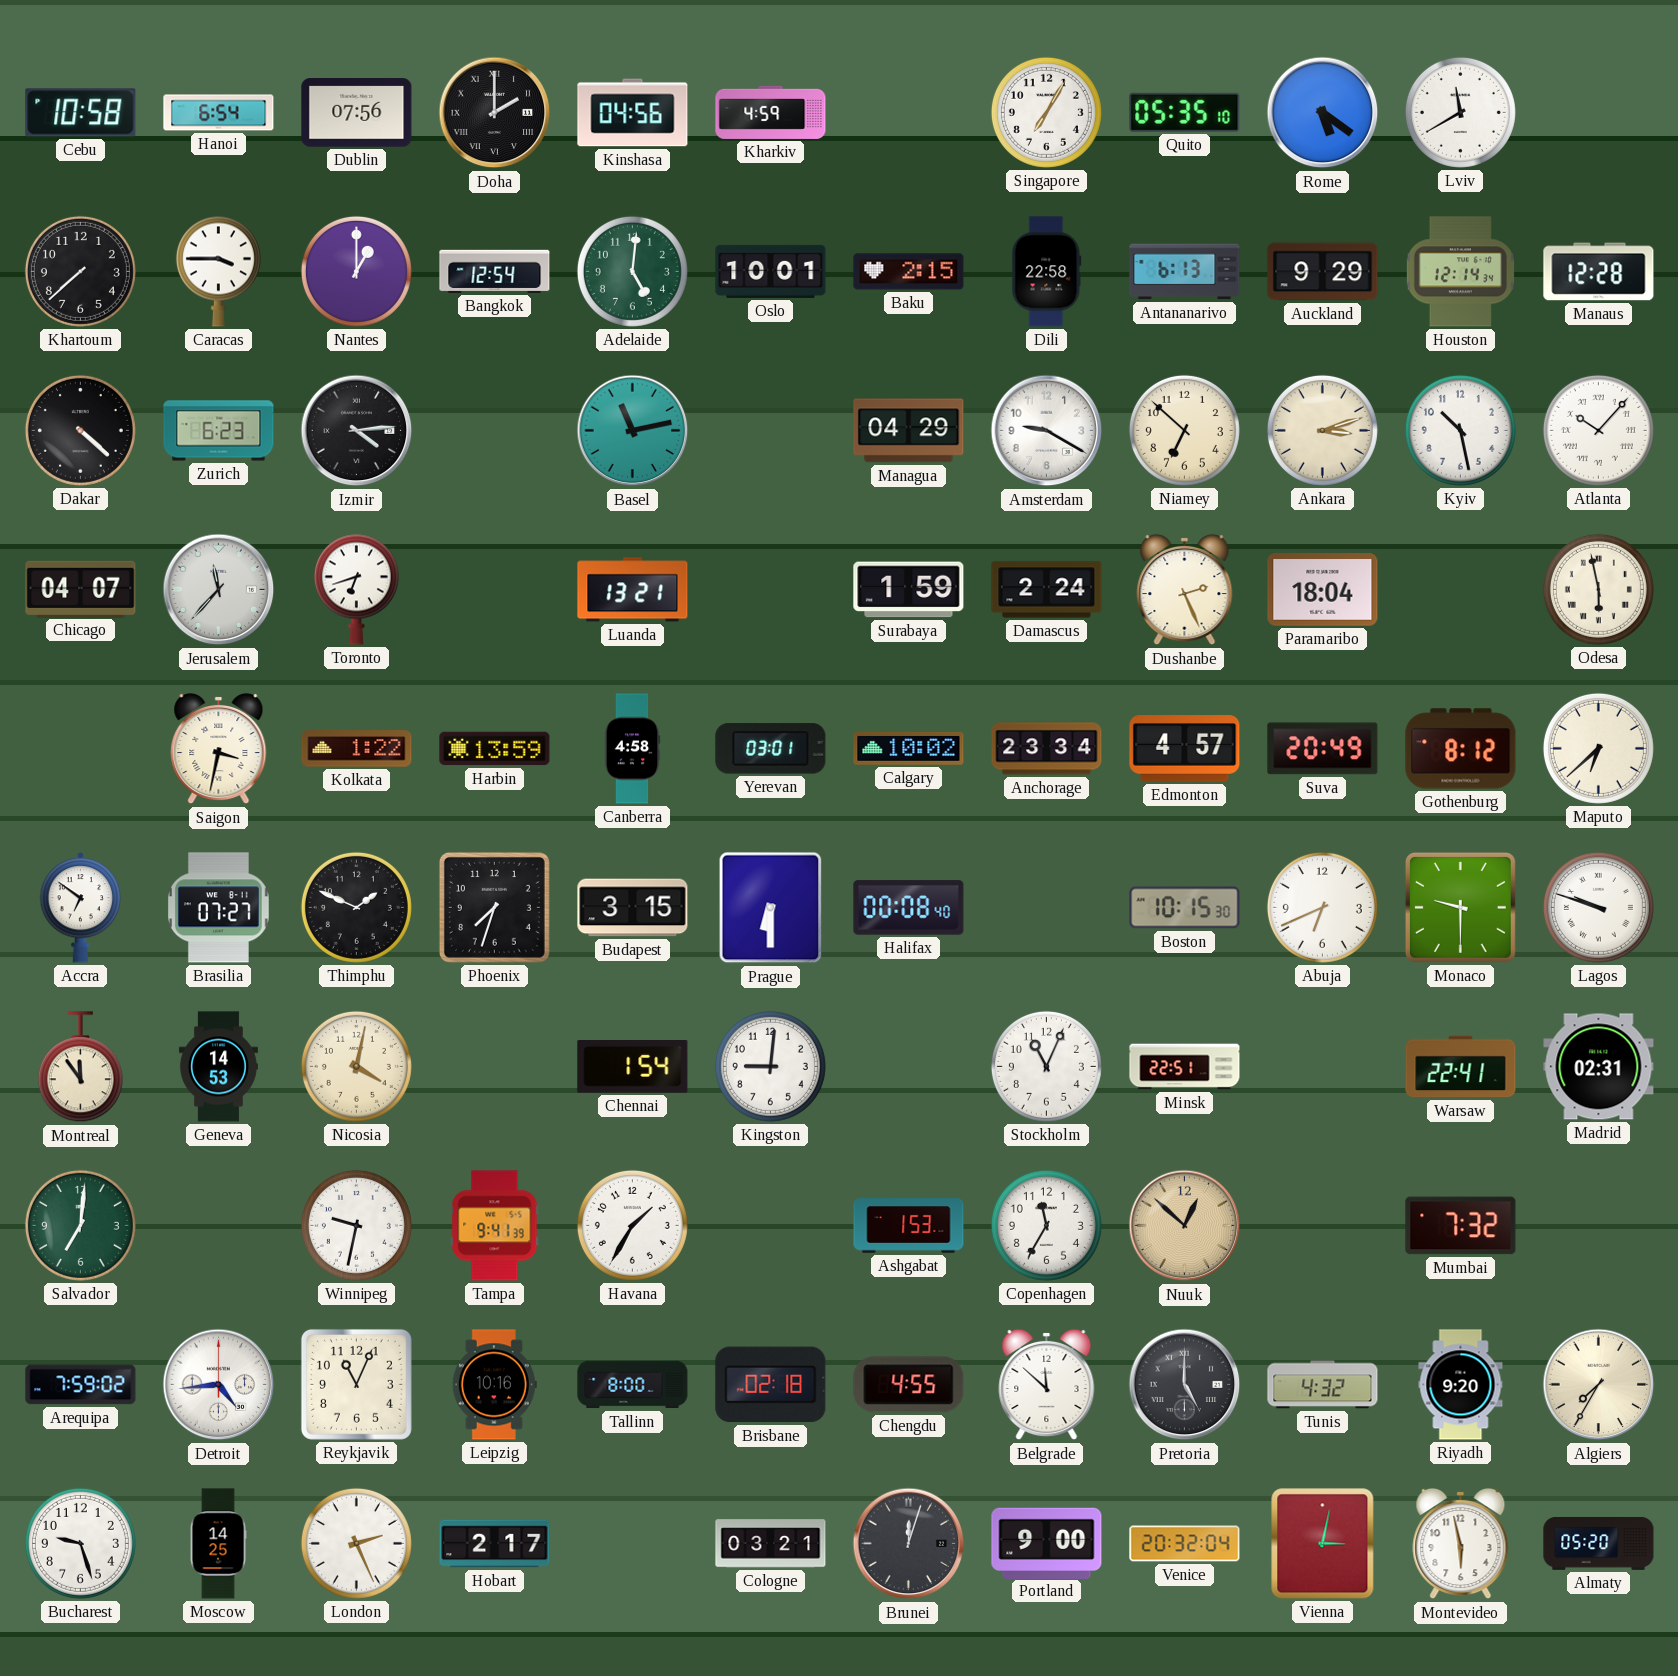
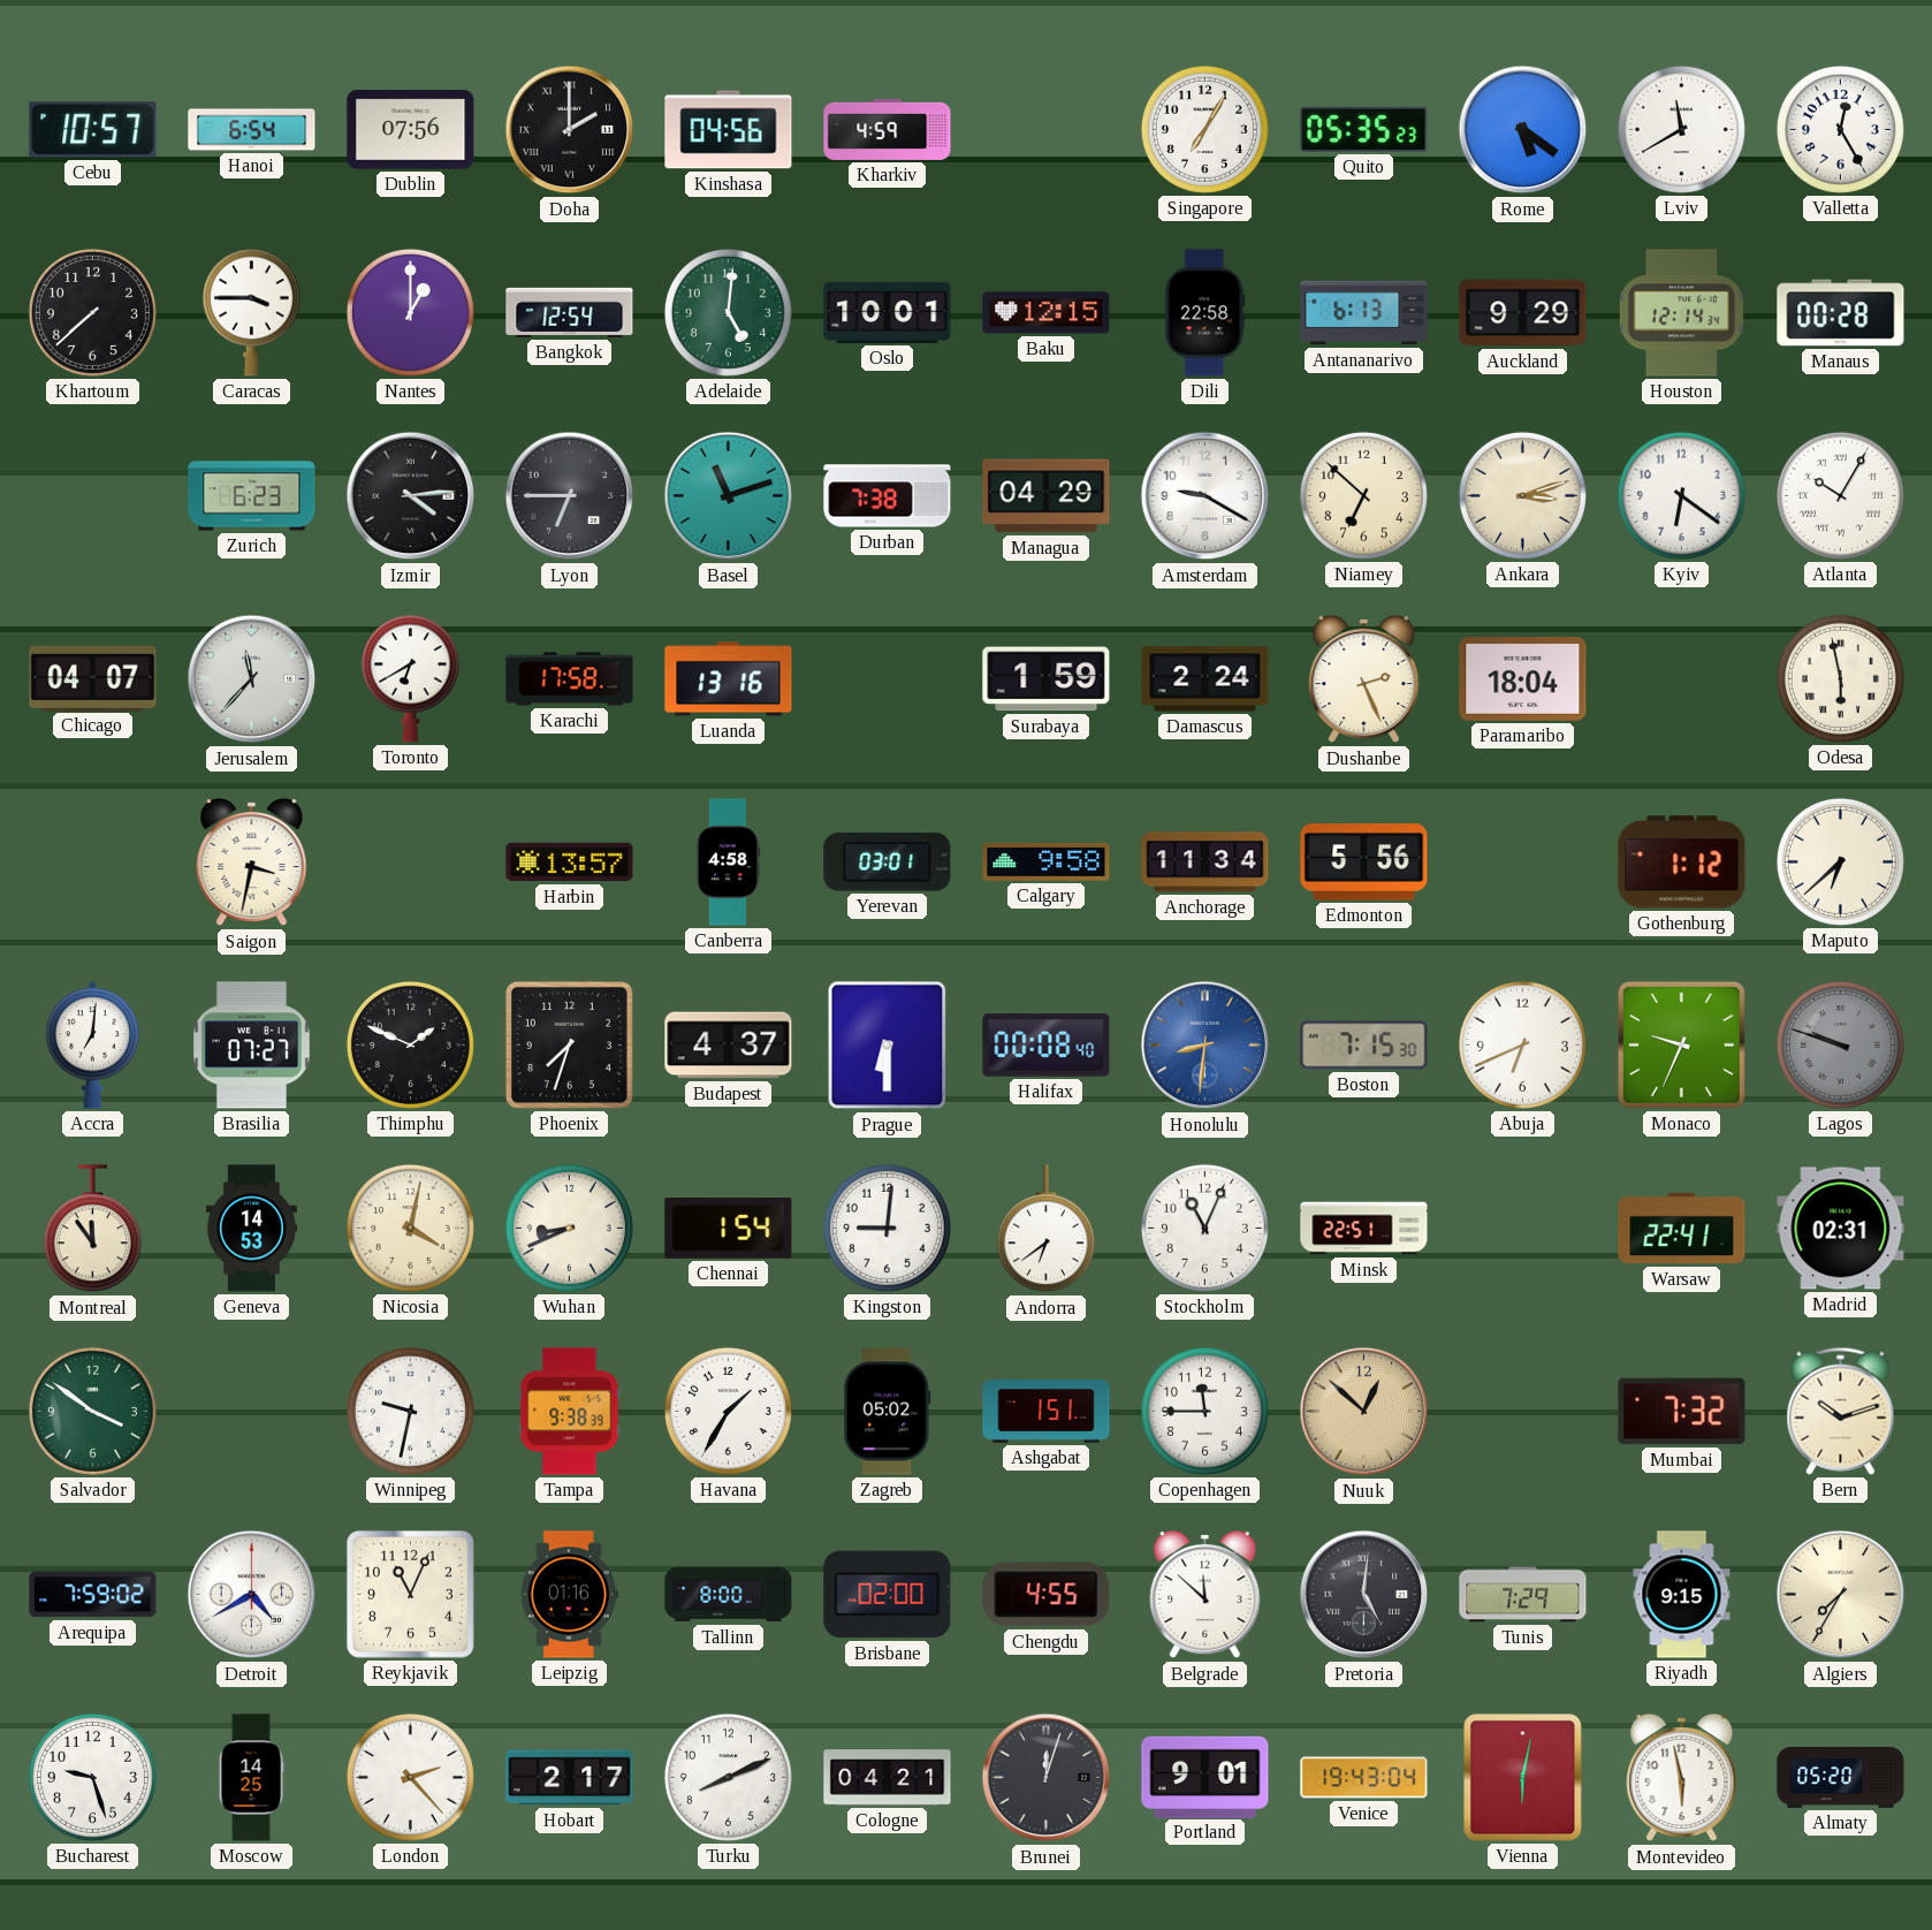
Cebu: 10:58 -> 10:57 (93, 130)
Quito: 05:35:10 -> 05:35:23 (1364, 129)
Valletta: none -> 12:25 (1840, 129)
Baku: 2:15 -> 12:15 (1047, 313)
Manaus: 12:28 -> 00:28 (1841, 313)
Dakar: 4:22 -> none (80, 430)
Lyon: none -> 6:45 (570, 496)
Basel: 11:13 -> 11:12 (729, 496)
Durban: none -> 7:38 (888, 496)
Kyiv: 10:28 -> 6:21 (1681, 495)
Atlanta: 10:07 -> 10:05 (1840, 495)
Toronto: 6:42 -> 6:40 (410, 678)
Karachi: none -> 17:58 (570, 679)
Luanda: 13:21 -> 13:16 (729, 679)
Kolkata: 1:22 -> none (357, 749)
Harbin: 13:59 -> 13:57 (570, 863)
Calgary: 10:02 -> 9:58 (1047, 863)
Anchorage: 23:34 -> 11:34 (1205, 863)
Edmonton: 4:57 -> 5:56 (1364, 863)
Suva: 20:49 -> none (1323, 749)
Gothenburg: 8:12 -> 1:12 (1682, 863)
Accra: 6:51 -> 7:01 (93, 1046)
Budapest: 3:15 -> 4:37 (729, 1046)
Honolulu: none -> 8:31 (1205, 1046)
Boston: 10:15 -> 7:15 (1364, 1046)
Monaco: 9:30 -> 9:34 (1681, 1044)
Lagos dial: white -> grey (1840, 1044)
Wuhan: none -> 8:41 (569, 1228)
Andorra: none -> 6:39 (1045, 1229)
Salvador: 7:01 -> 3:51 (92, 1411)
Tampa: 9:41 -> 9:38 (570, 1412)
Zagreb: none -> 05:02 (888, 1412)
Ashgabat: 1:53 -> 1:51 (1047, 1412)
Copenhagen: 11:35 -> 11:45 (1204, 1411)
Bern: none -> 10:12 (1841, 1411)
Detroit: 4:44 -> 4:40 (252, 1595)
Leipzig: 10:16 -> 01:16 (569, 1595)
Brisbane: 02:18 -> 02:00 (888, 1595)
Pretoria: 5:00 -> 5:01 (1364, 1595)
Tunis: 4:32 -> 7:29 (1523, 1595)
Riyadh: 9:20 -> 9:15 (1682, 1595)
London: 2:26 -> 2:23 (410, 1777)
Turku: none -> 8:11 (728, 1777)
Cologne: 03:21 -> 04:21 (888, 1778)
Portland: 9:00 -> 9:01 (1205, 1777)
Venice: 20:32 -> 19:43 (1364, 1778)
Vienna: 3:02 -> 6:02 (1523, 1778)
